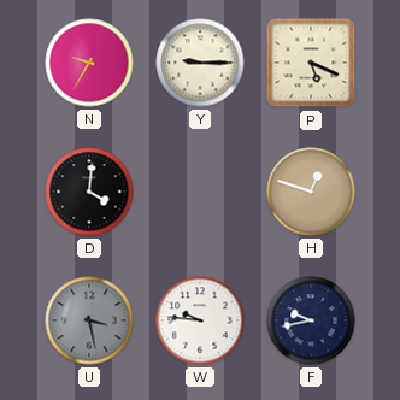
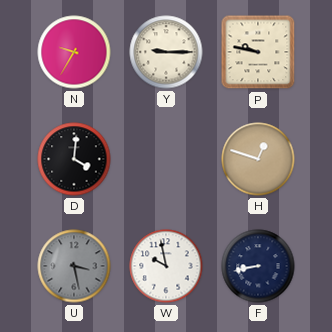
P: 5:19 -> 9:47 (258, 52)
W: 9:46 -> 9:58 (166, 266)
F: 9:43 -> 8:43 (258, 266)
